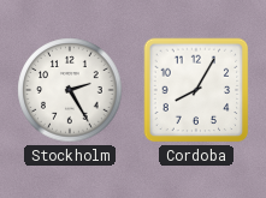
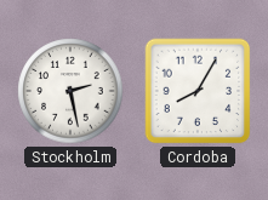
Stockholm: 2:25 -> 2:28 (70, 91)
